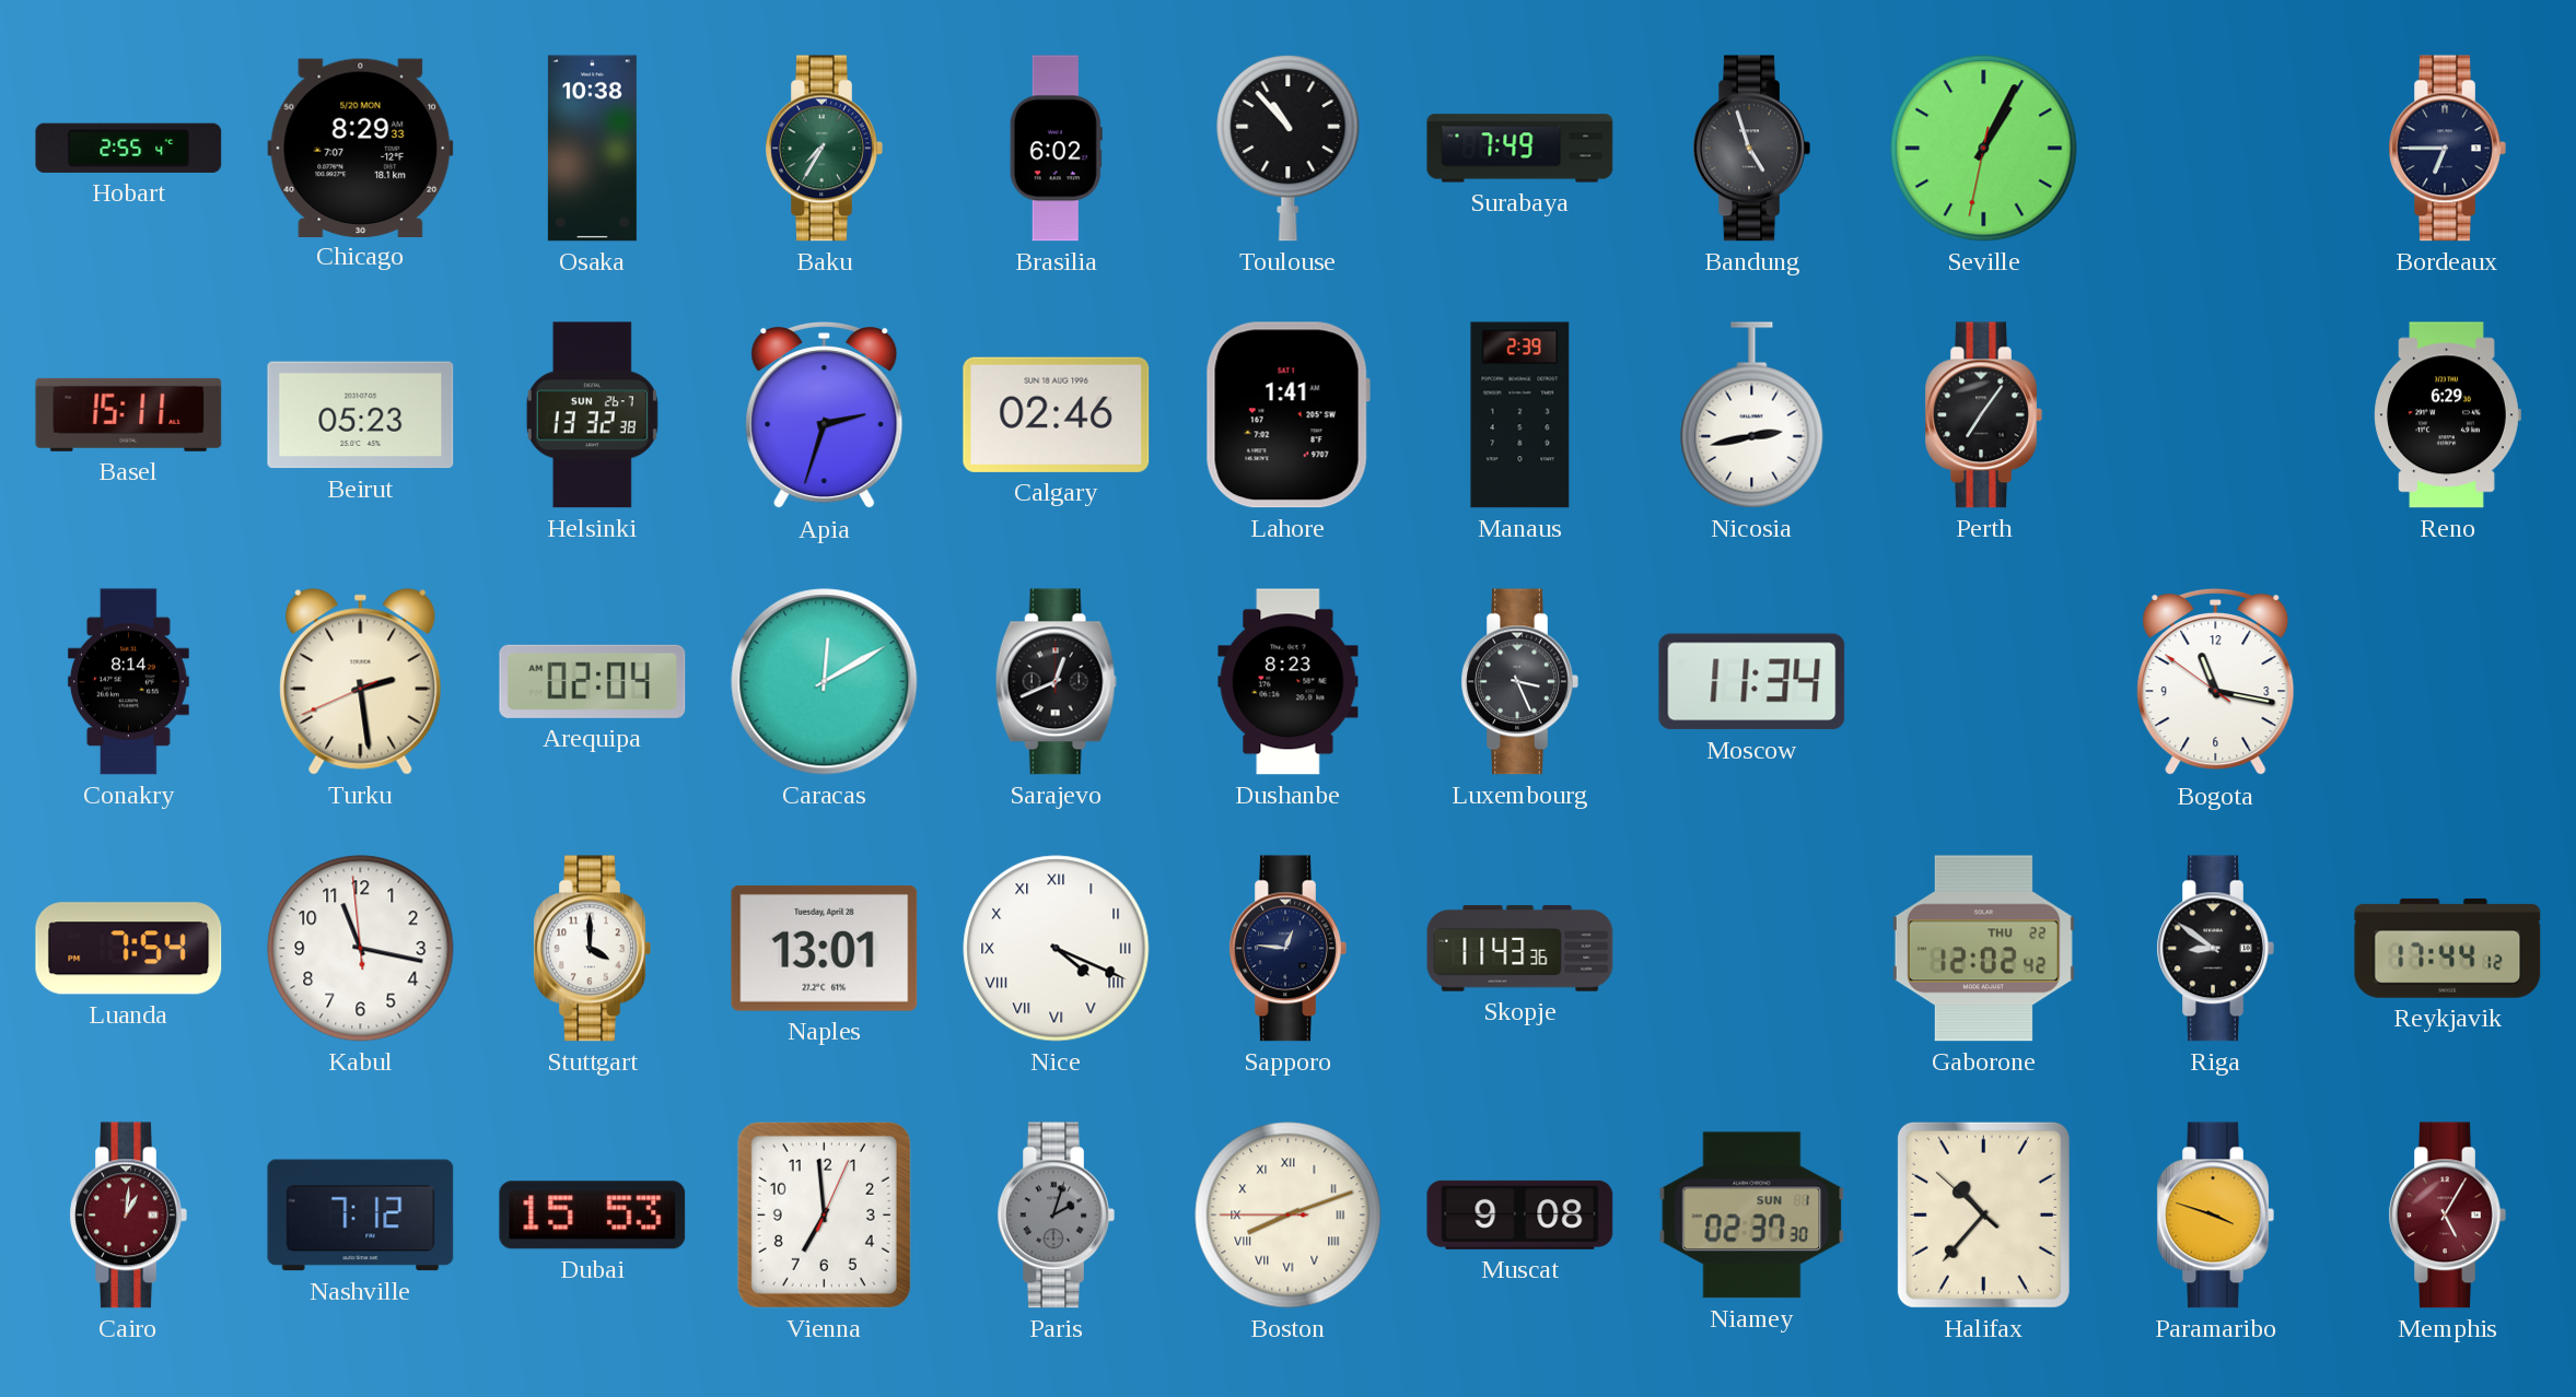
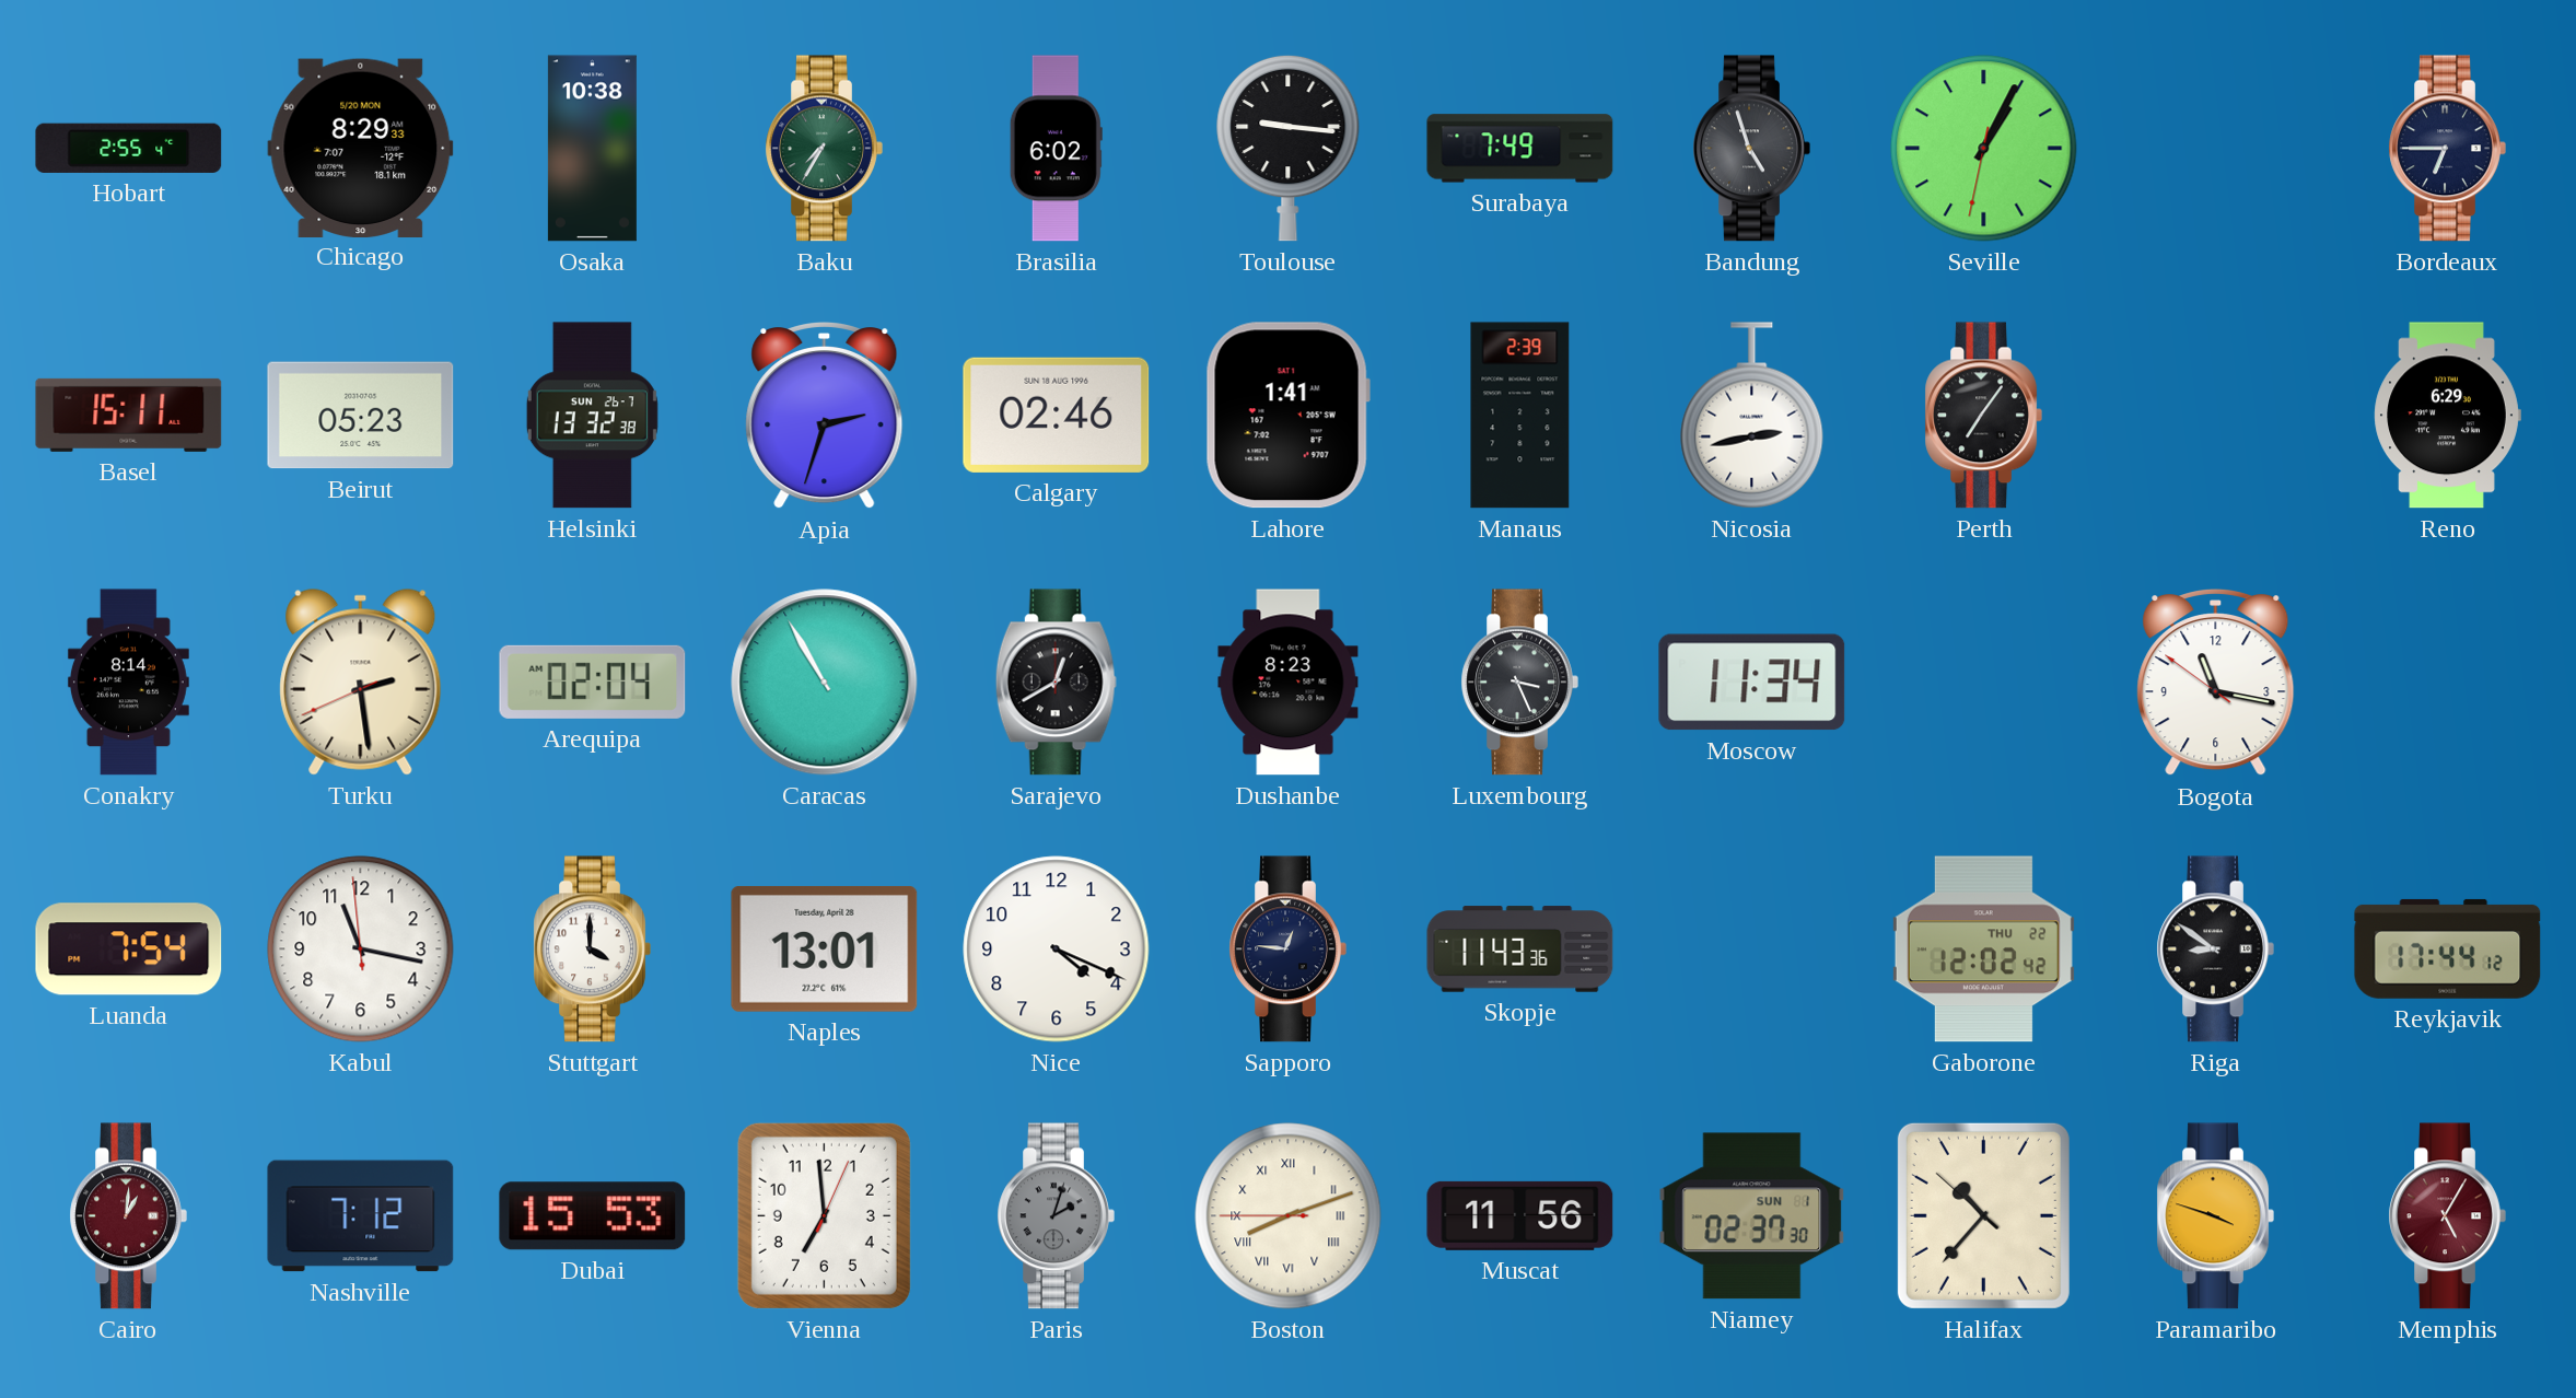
Toulouse: 10:53 -> 9:16 (1289, 148)
Caracas: 12:10 -> 10:55 (825, 683)
Sarajevo: 12:41 -> 12:40 (1056, 683)
Nice numerals: Roman -> Arabic (1057, 950)
Muscat: 9:08 -> 11:56 (1520, 1215)
